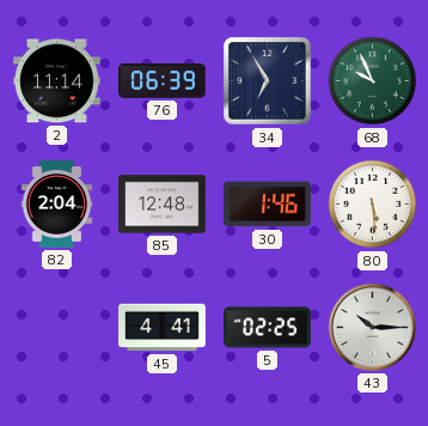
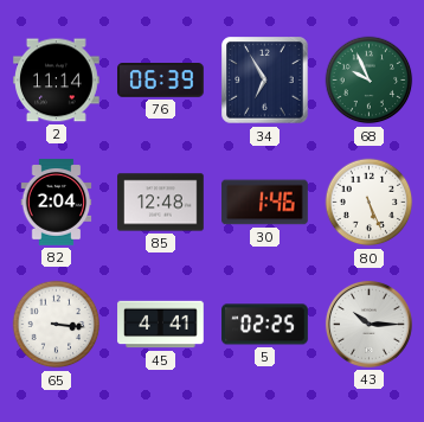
80: 5:29 -> 5:26 (370, 203)
65: none -> 3:16 (57, 325)
